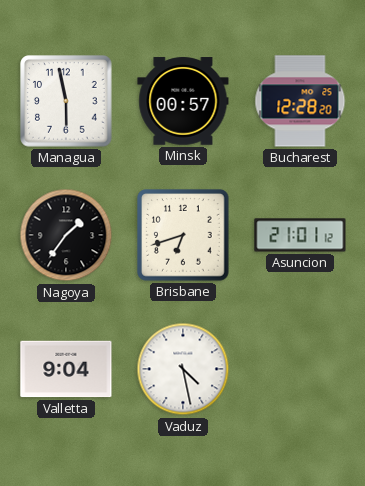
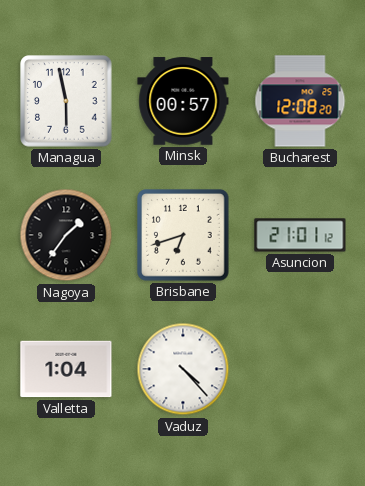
Bucharest: 12:28 -> 12:08 (300, 101)
Valletta: 9:04 -> 1:04 (66, 369)
Vaduz: 4:28 -> 4:23 (183, 369)
